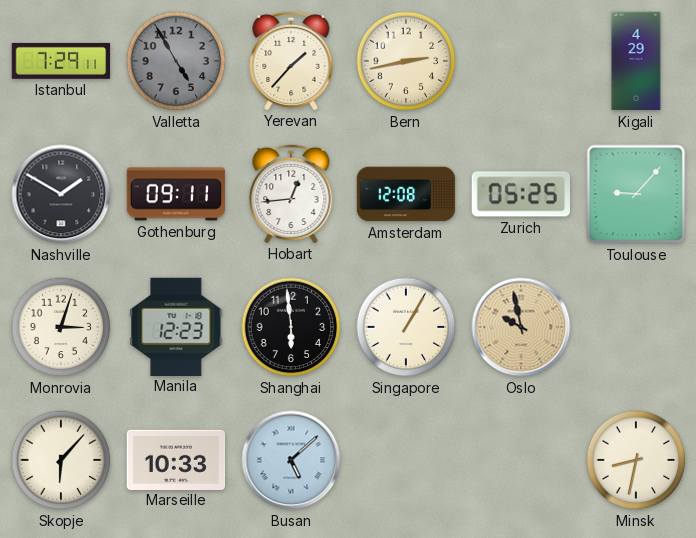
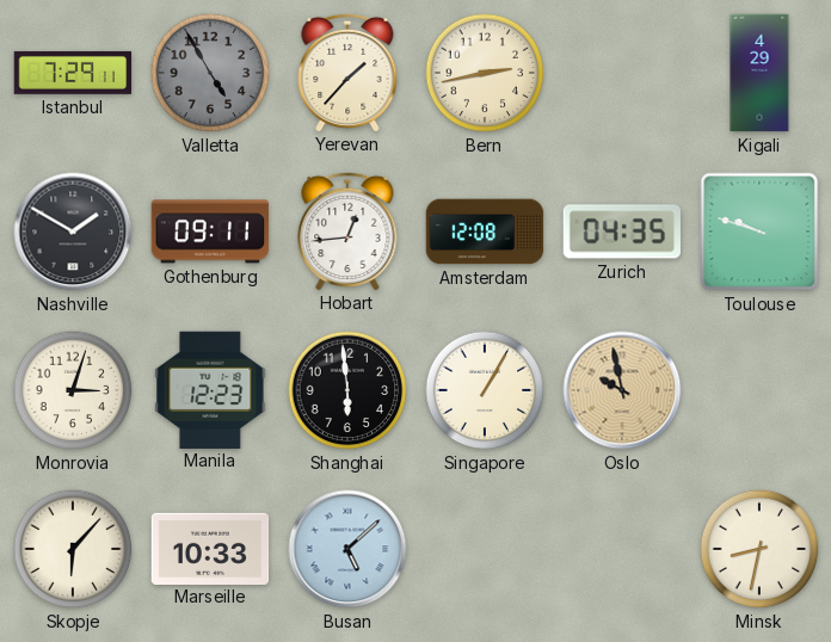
Zurich: 05:25 -> 04:35 (621, 232)
Toulouse: 9:07 -> 9:48 (759, 232)
